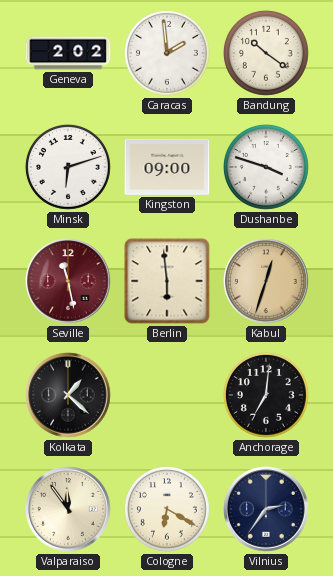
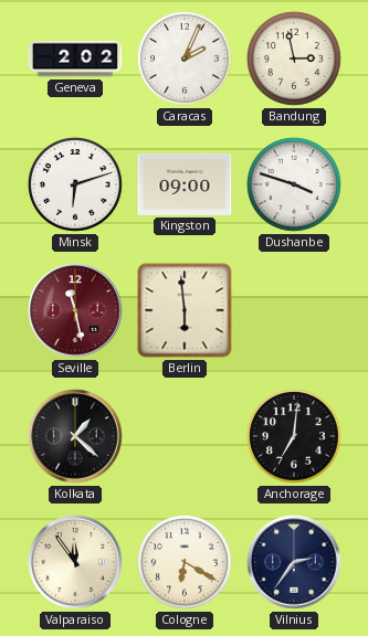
Caracas: 1:59 -> 2:04 (185, 59)
Bandung: 10:21 -> 2:58 (294, 59)
Kabul: 12:33 -> none (267, 282)
